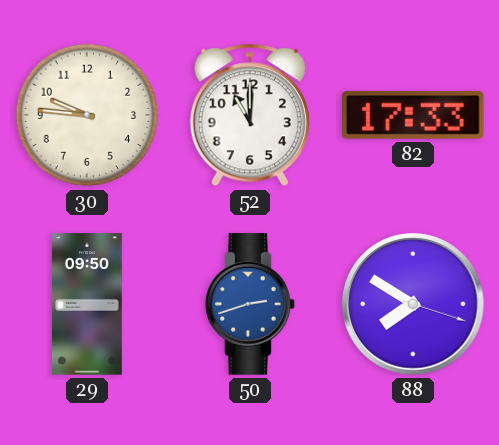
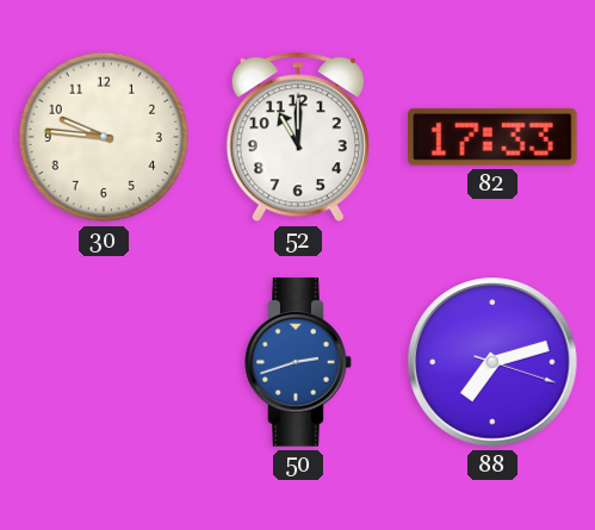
29: 09:50 -> none (87, 304)
88: 7:50 -> 7:12 (492, 362)
